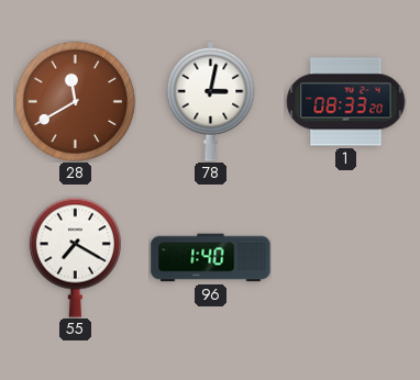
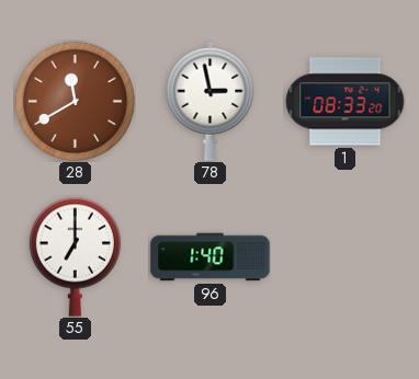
78: 3:02 -> 2:58 (211, 101)
55: 7:20 -> 7:00 (75, 256)
